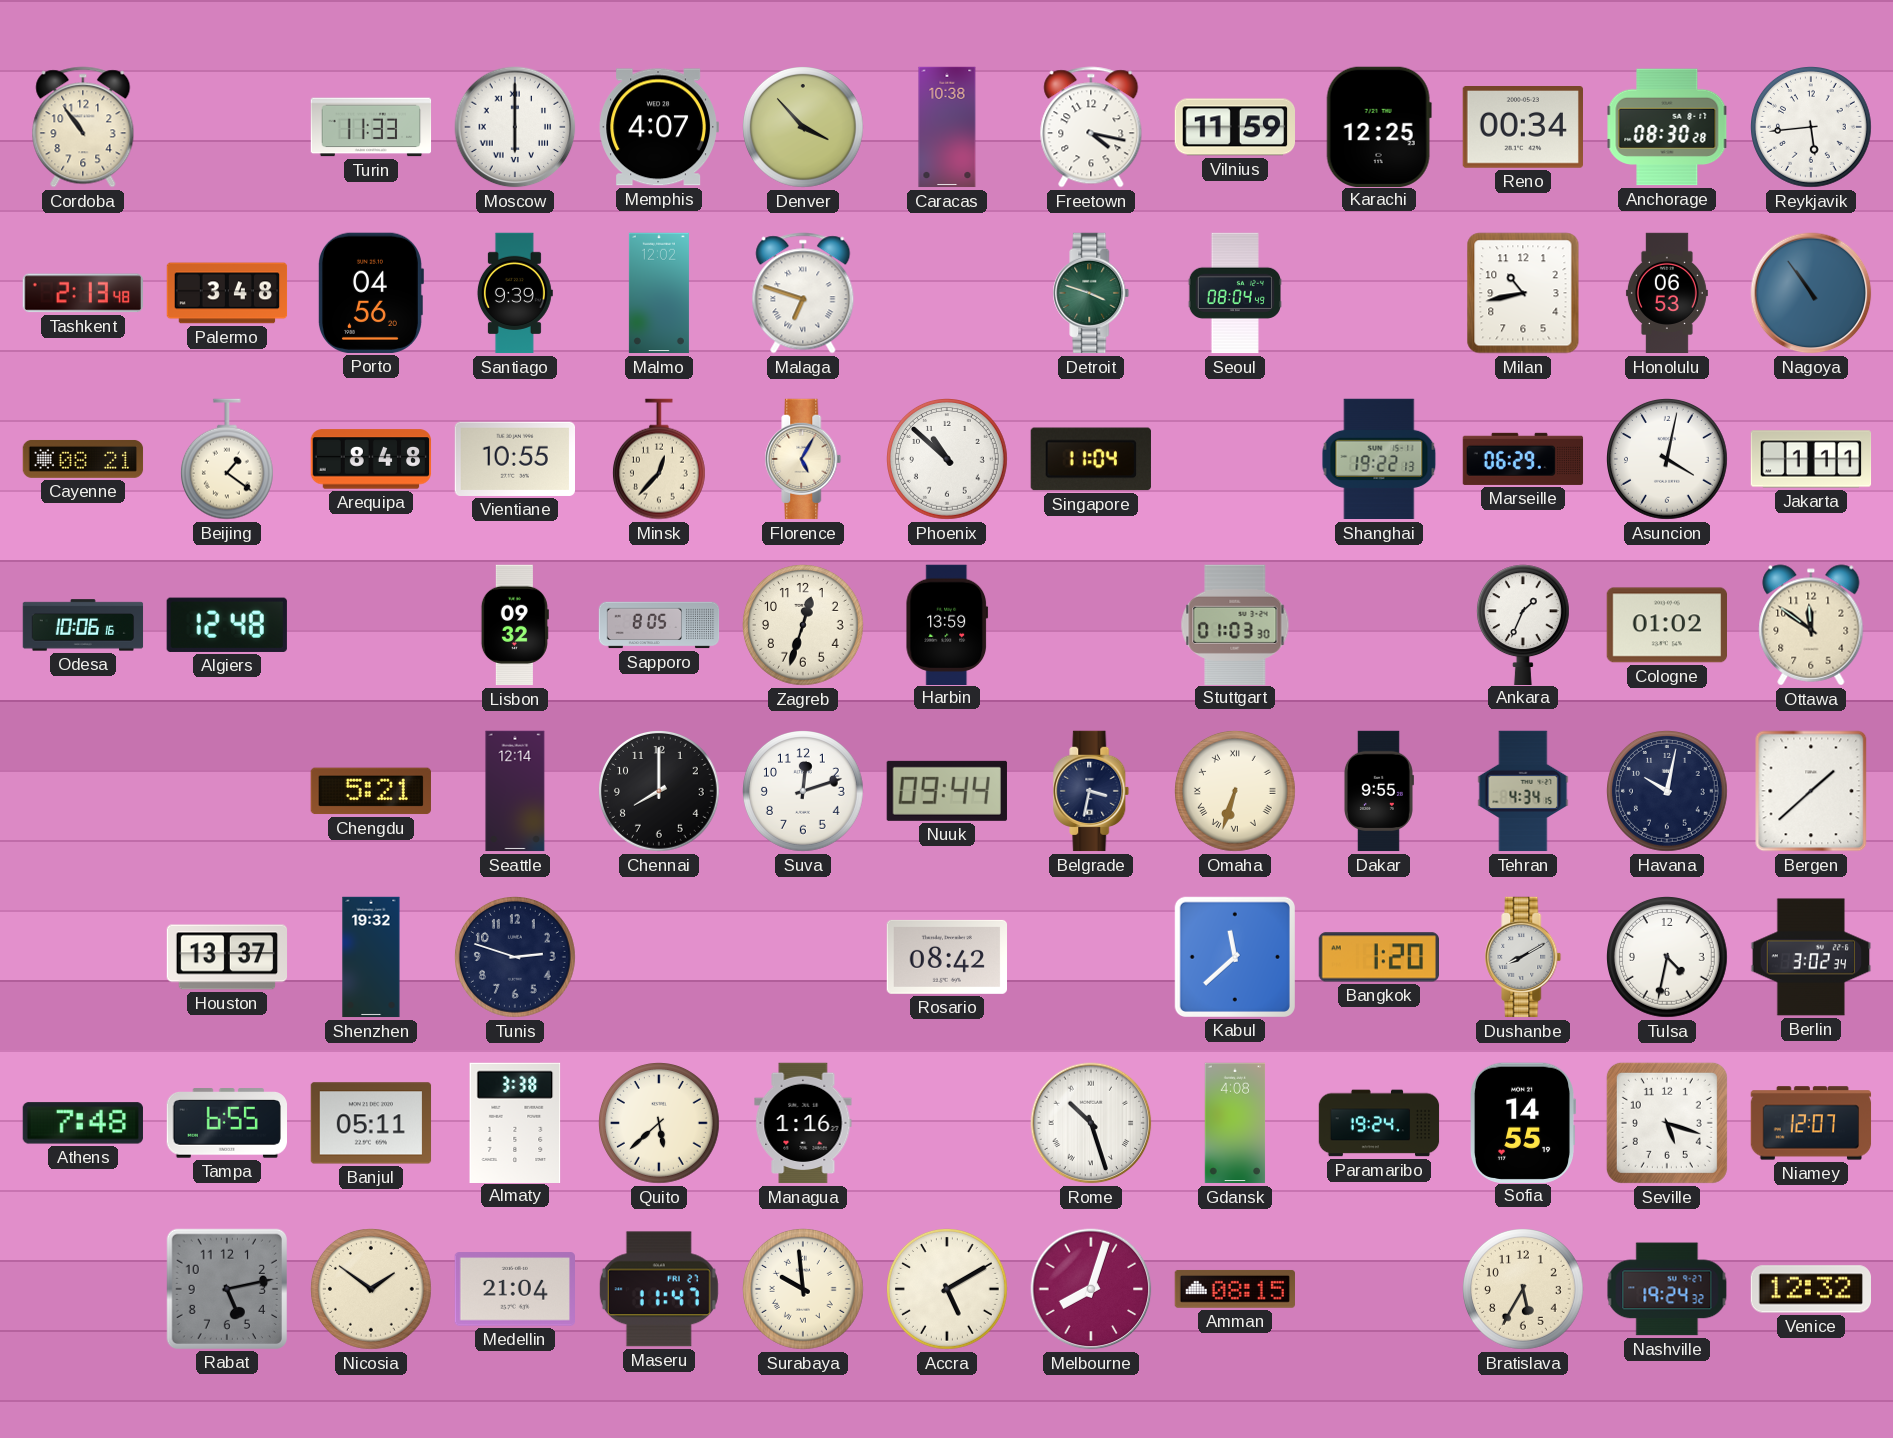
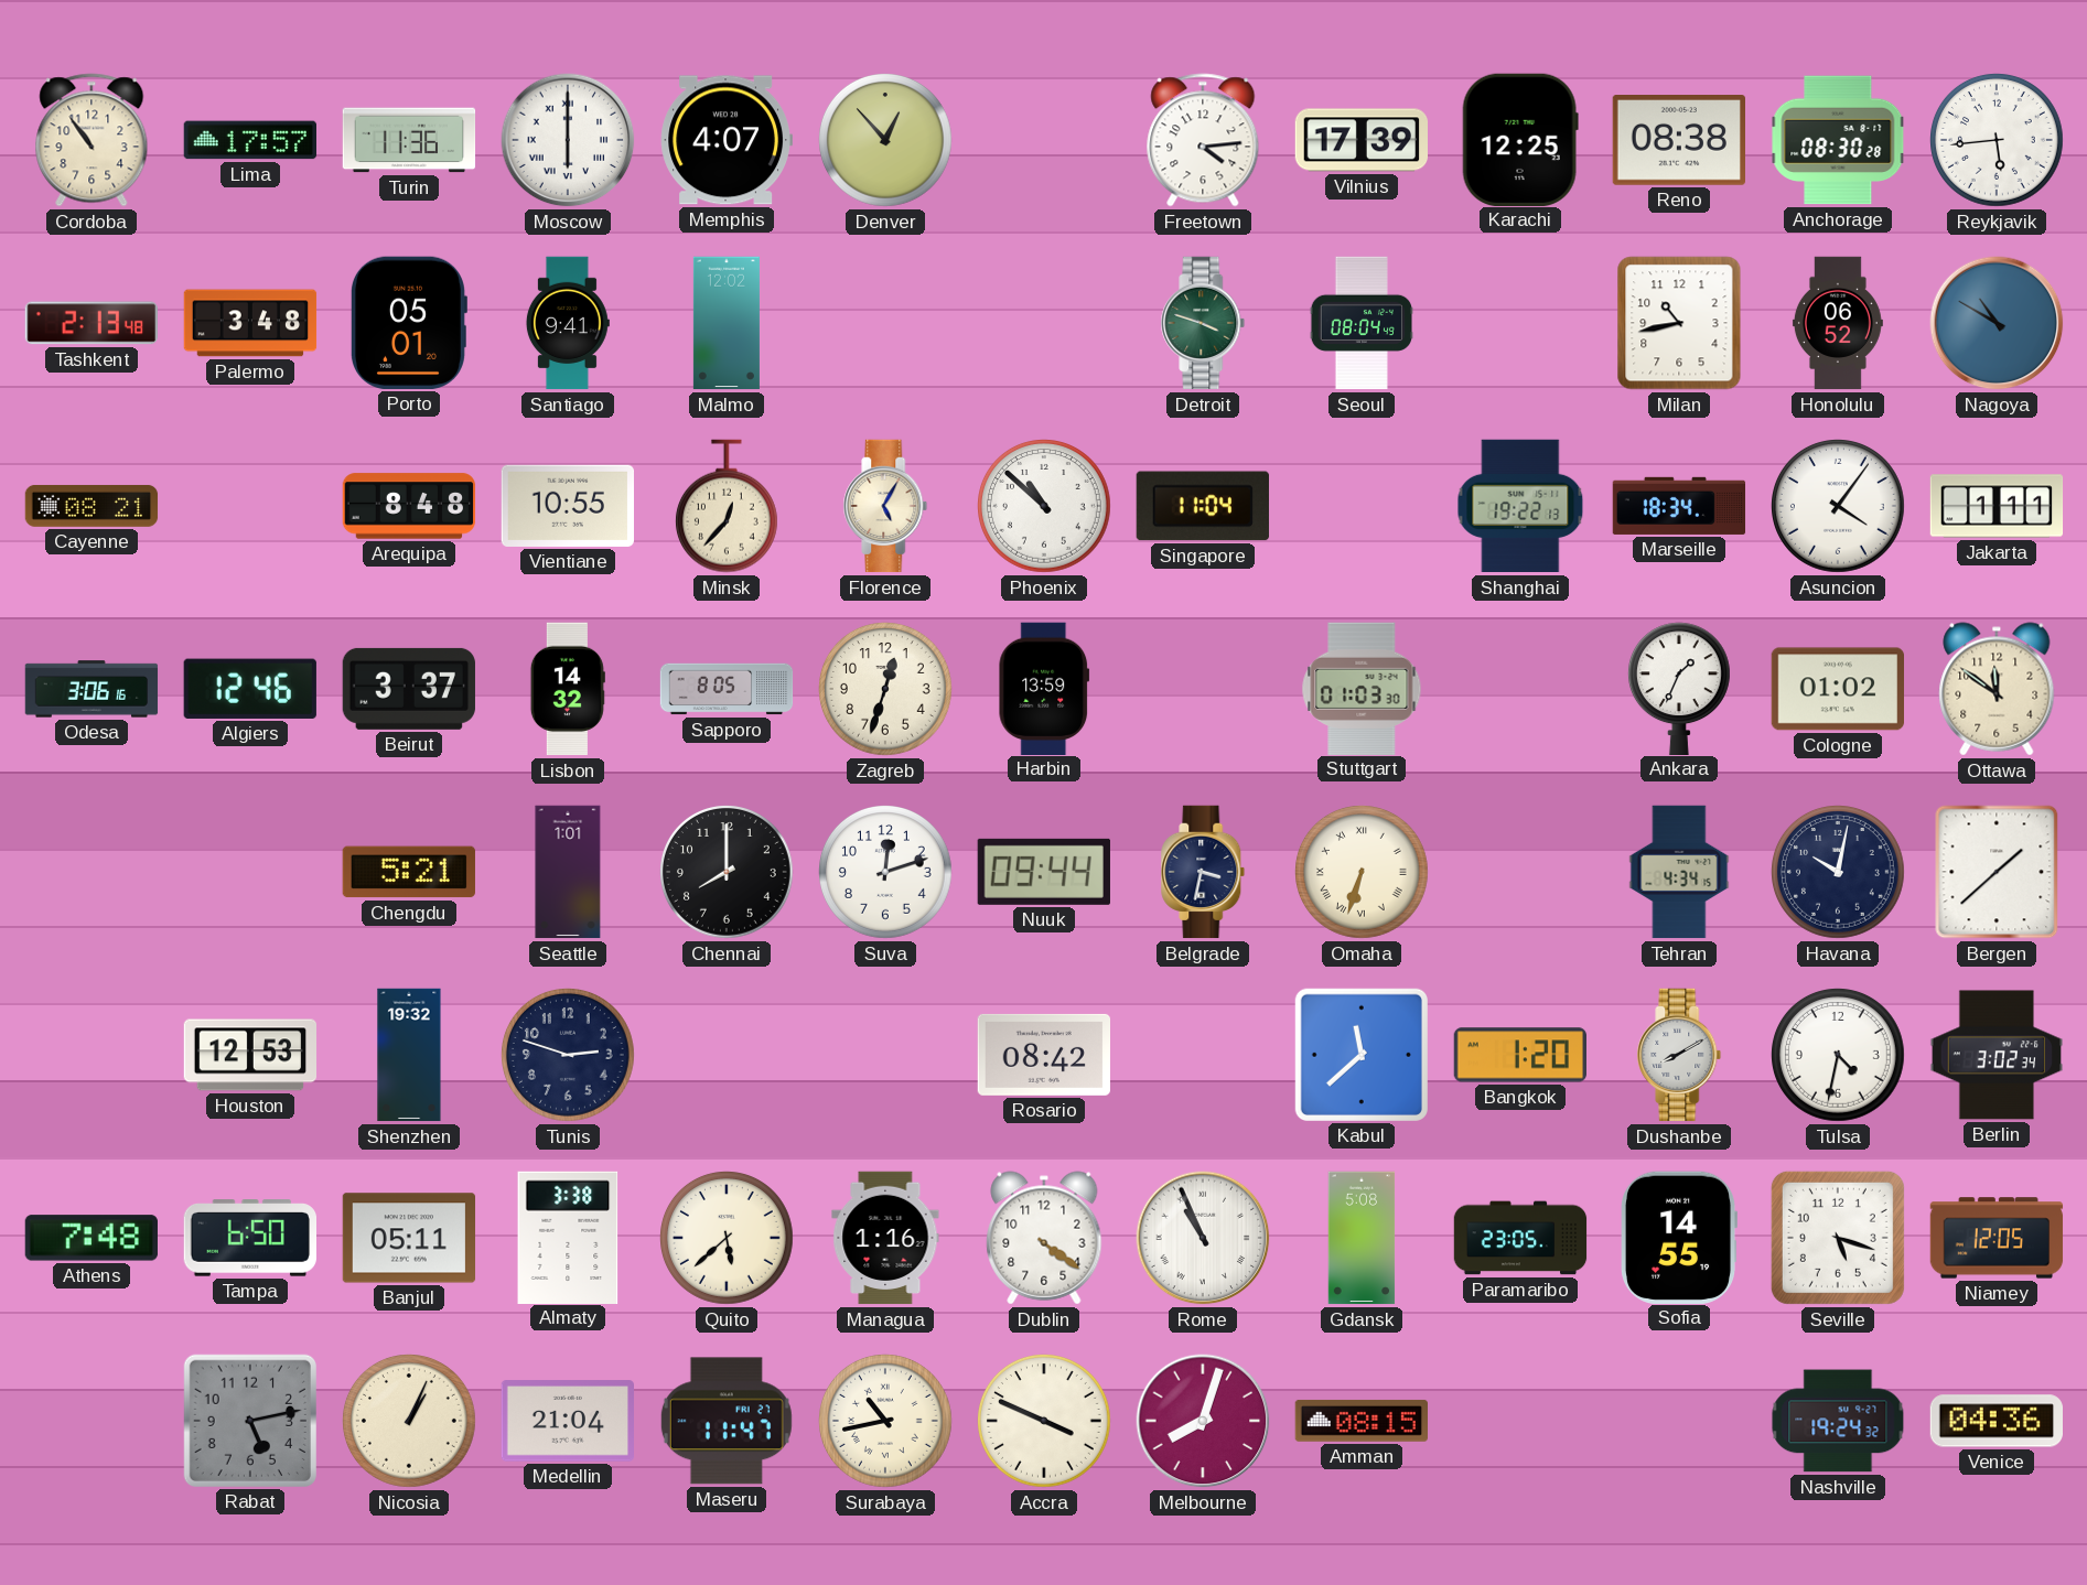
Lima: none -> 17:57 (249, 140)
Turin: 11:33 -> 11:36 (409, 140)
Denver: 3:53 -> 12:53 (886, 141)
Caracas: 10:38 -> none (947, 127)
Freetown: 4:17 -> 4:14 (1203, 140)
Vilnius: 11:59 -> 17:39 (1362, 140)
Reno: 00:34 -> 08:38 (1678, 141)
Porto: 04:56 -> 05:01 (408, 323)
Santiago: 9:39 -> 9:41 (568, 323)
Malaga: 6:48 -> none (803, 293)
Honolulu: 06:53 -> 06:52 (1838, 323)
Nagoya: 10:54 -> 10:50 (1997, 323)
Beijing: 1:21 -> none (227, 459)
Marseille: 06:29 -> 18:34 (1679, 506)
Asuncion: 4:02 -> 4:06 (1839, 507)
Odesa: 10:06 -> 3:06 (92, 689)
Algiers: 12:48 -> 12:46 (250, 689)
Beirut: none -> 3:37 (409, 689)
Lisbon: 09:32 -> 14:32 (568, 689)
Seattle: 12:14 -> 1:01 (568, 872)
Dakar: 9:55 -> none (1378, 791)
Houston: 13:37 -> 12:53 (250, 1055)
Tampa: 6:55 -> 6:50 (249, 1238)
Dublin: none -> 4:21 (1044, 1238)
Rome: 10:27 -> 10:56 (1203, 1238)
Gdansk: 4:08 -> 5:08 (1362, 1238)
Paramaribo: 19:24 -> 23:05 (1520, 1238)
Niamey: 12:07 -> 12:05 (1997, 1238)
Nicosia: 1:51 -> 1:04 (410, 1422)
Surabaya: 9:59 -> 10:43 (886, 1422)
Accra: 5:10 -> 3:49 (1045, 1422)
Bratislava: 5:35 -> none (1524, 1290)
Venice: 12:32 -> 04:36 (1995, 1421)
